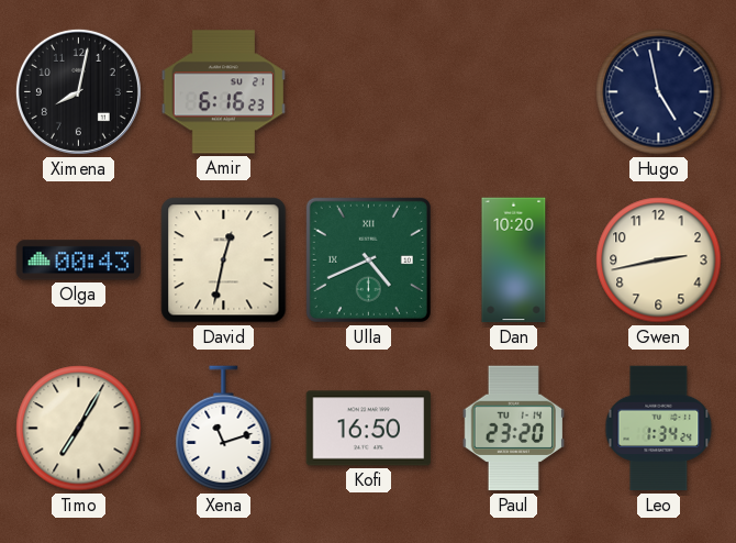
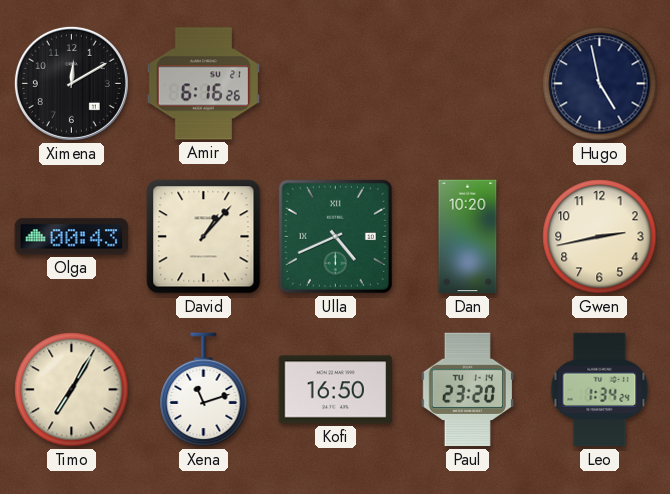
Ximena: 8:02 -> 12:10 (71, 83)
Amir: 6:16:23 -> 6:16:26 (204, 84)
David: 12:32 -> 1:07 (204, 237)
